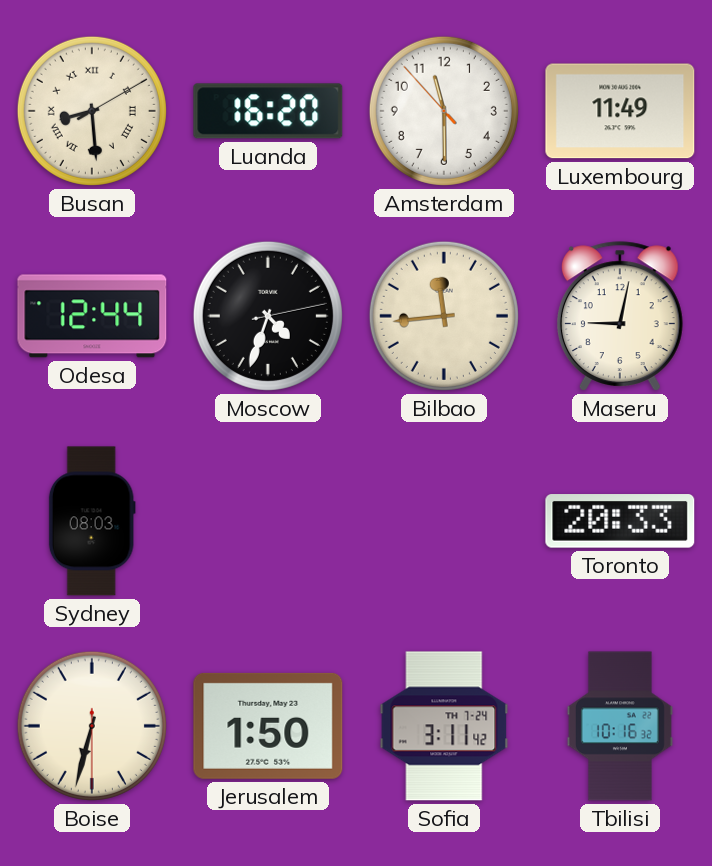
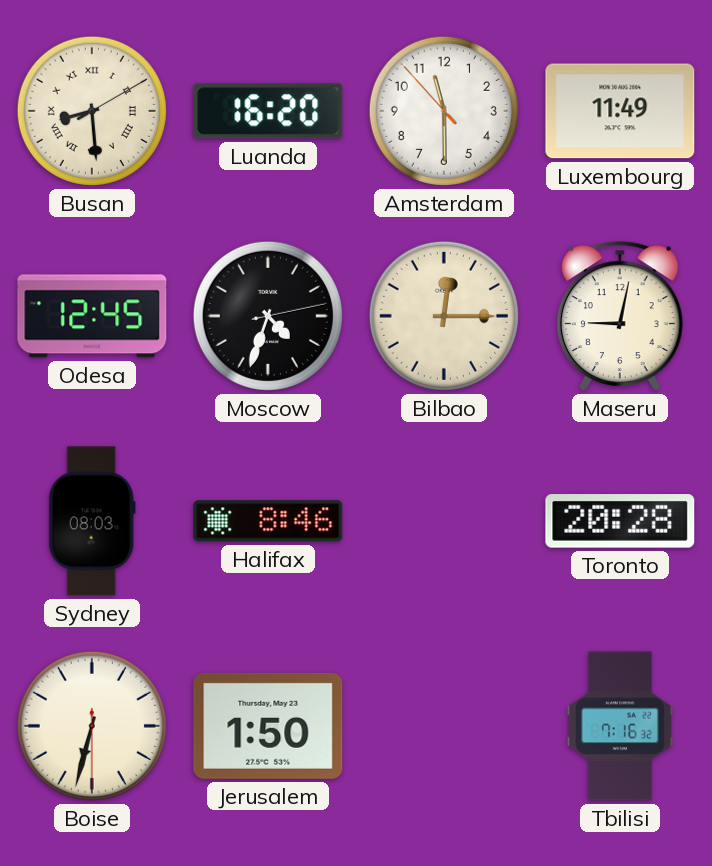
Odesa: 12:44 -> 12:45 (92, 316)
Bilbao: 11:44 -> 12:15 (444, 316)
Halifax: none -> 8:46 (268, 521)
Toronto: 20:33 -> 20:28 (620, 521)
Sofia: 3:11 -> none (444, 726)
Tbilisi: 10:16 -> 7:16 (620, 726)
